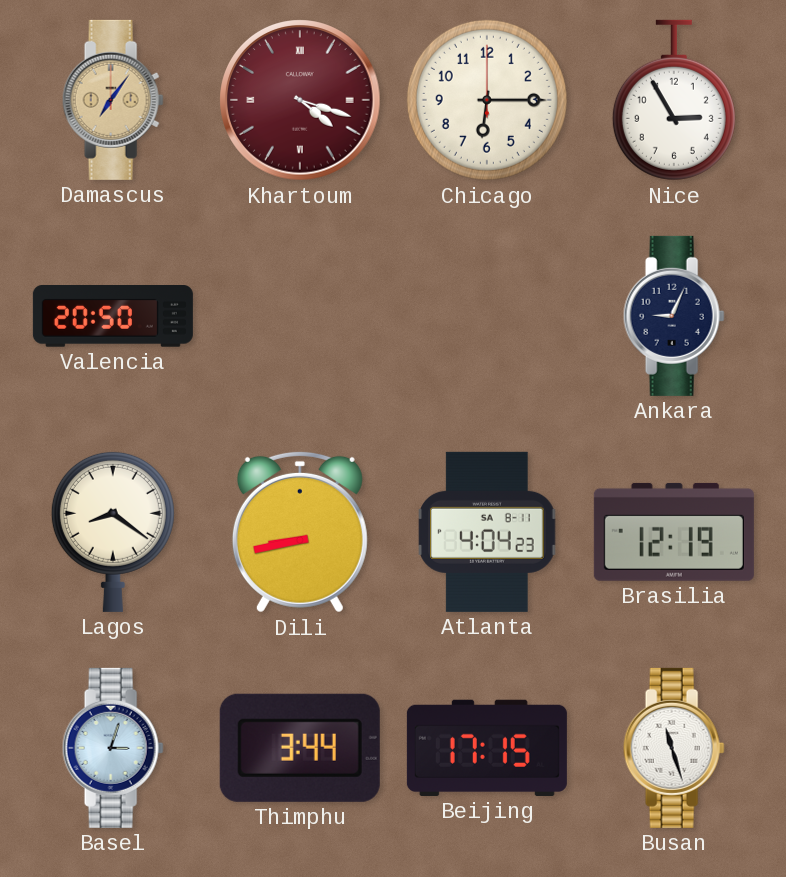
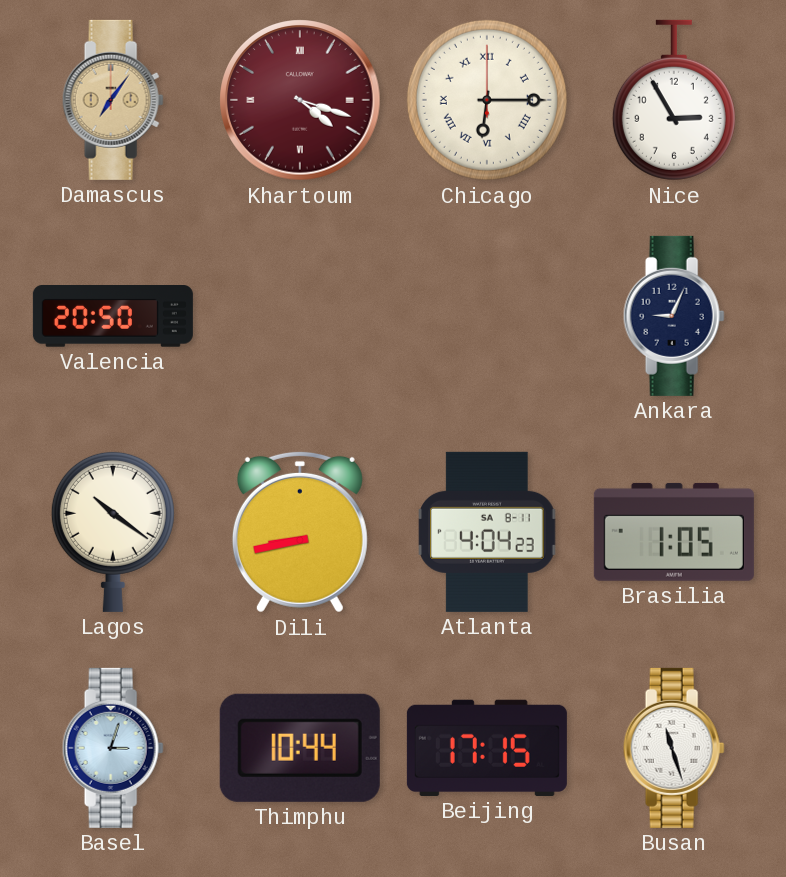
Chicago numerals: Arabic -> Roman (487, 100)
Lagos: 8:21 -> 10:21 (113, 531)
Brasilia: 12:19 -> 1:05 (674, 532)
Thimphu: 3:44 -> 10:44 (300, 748)
